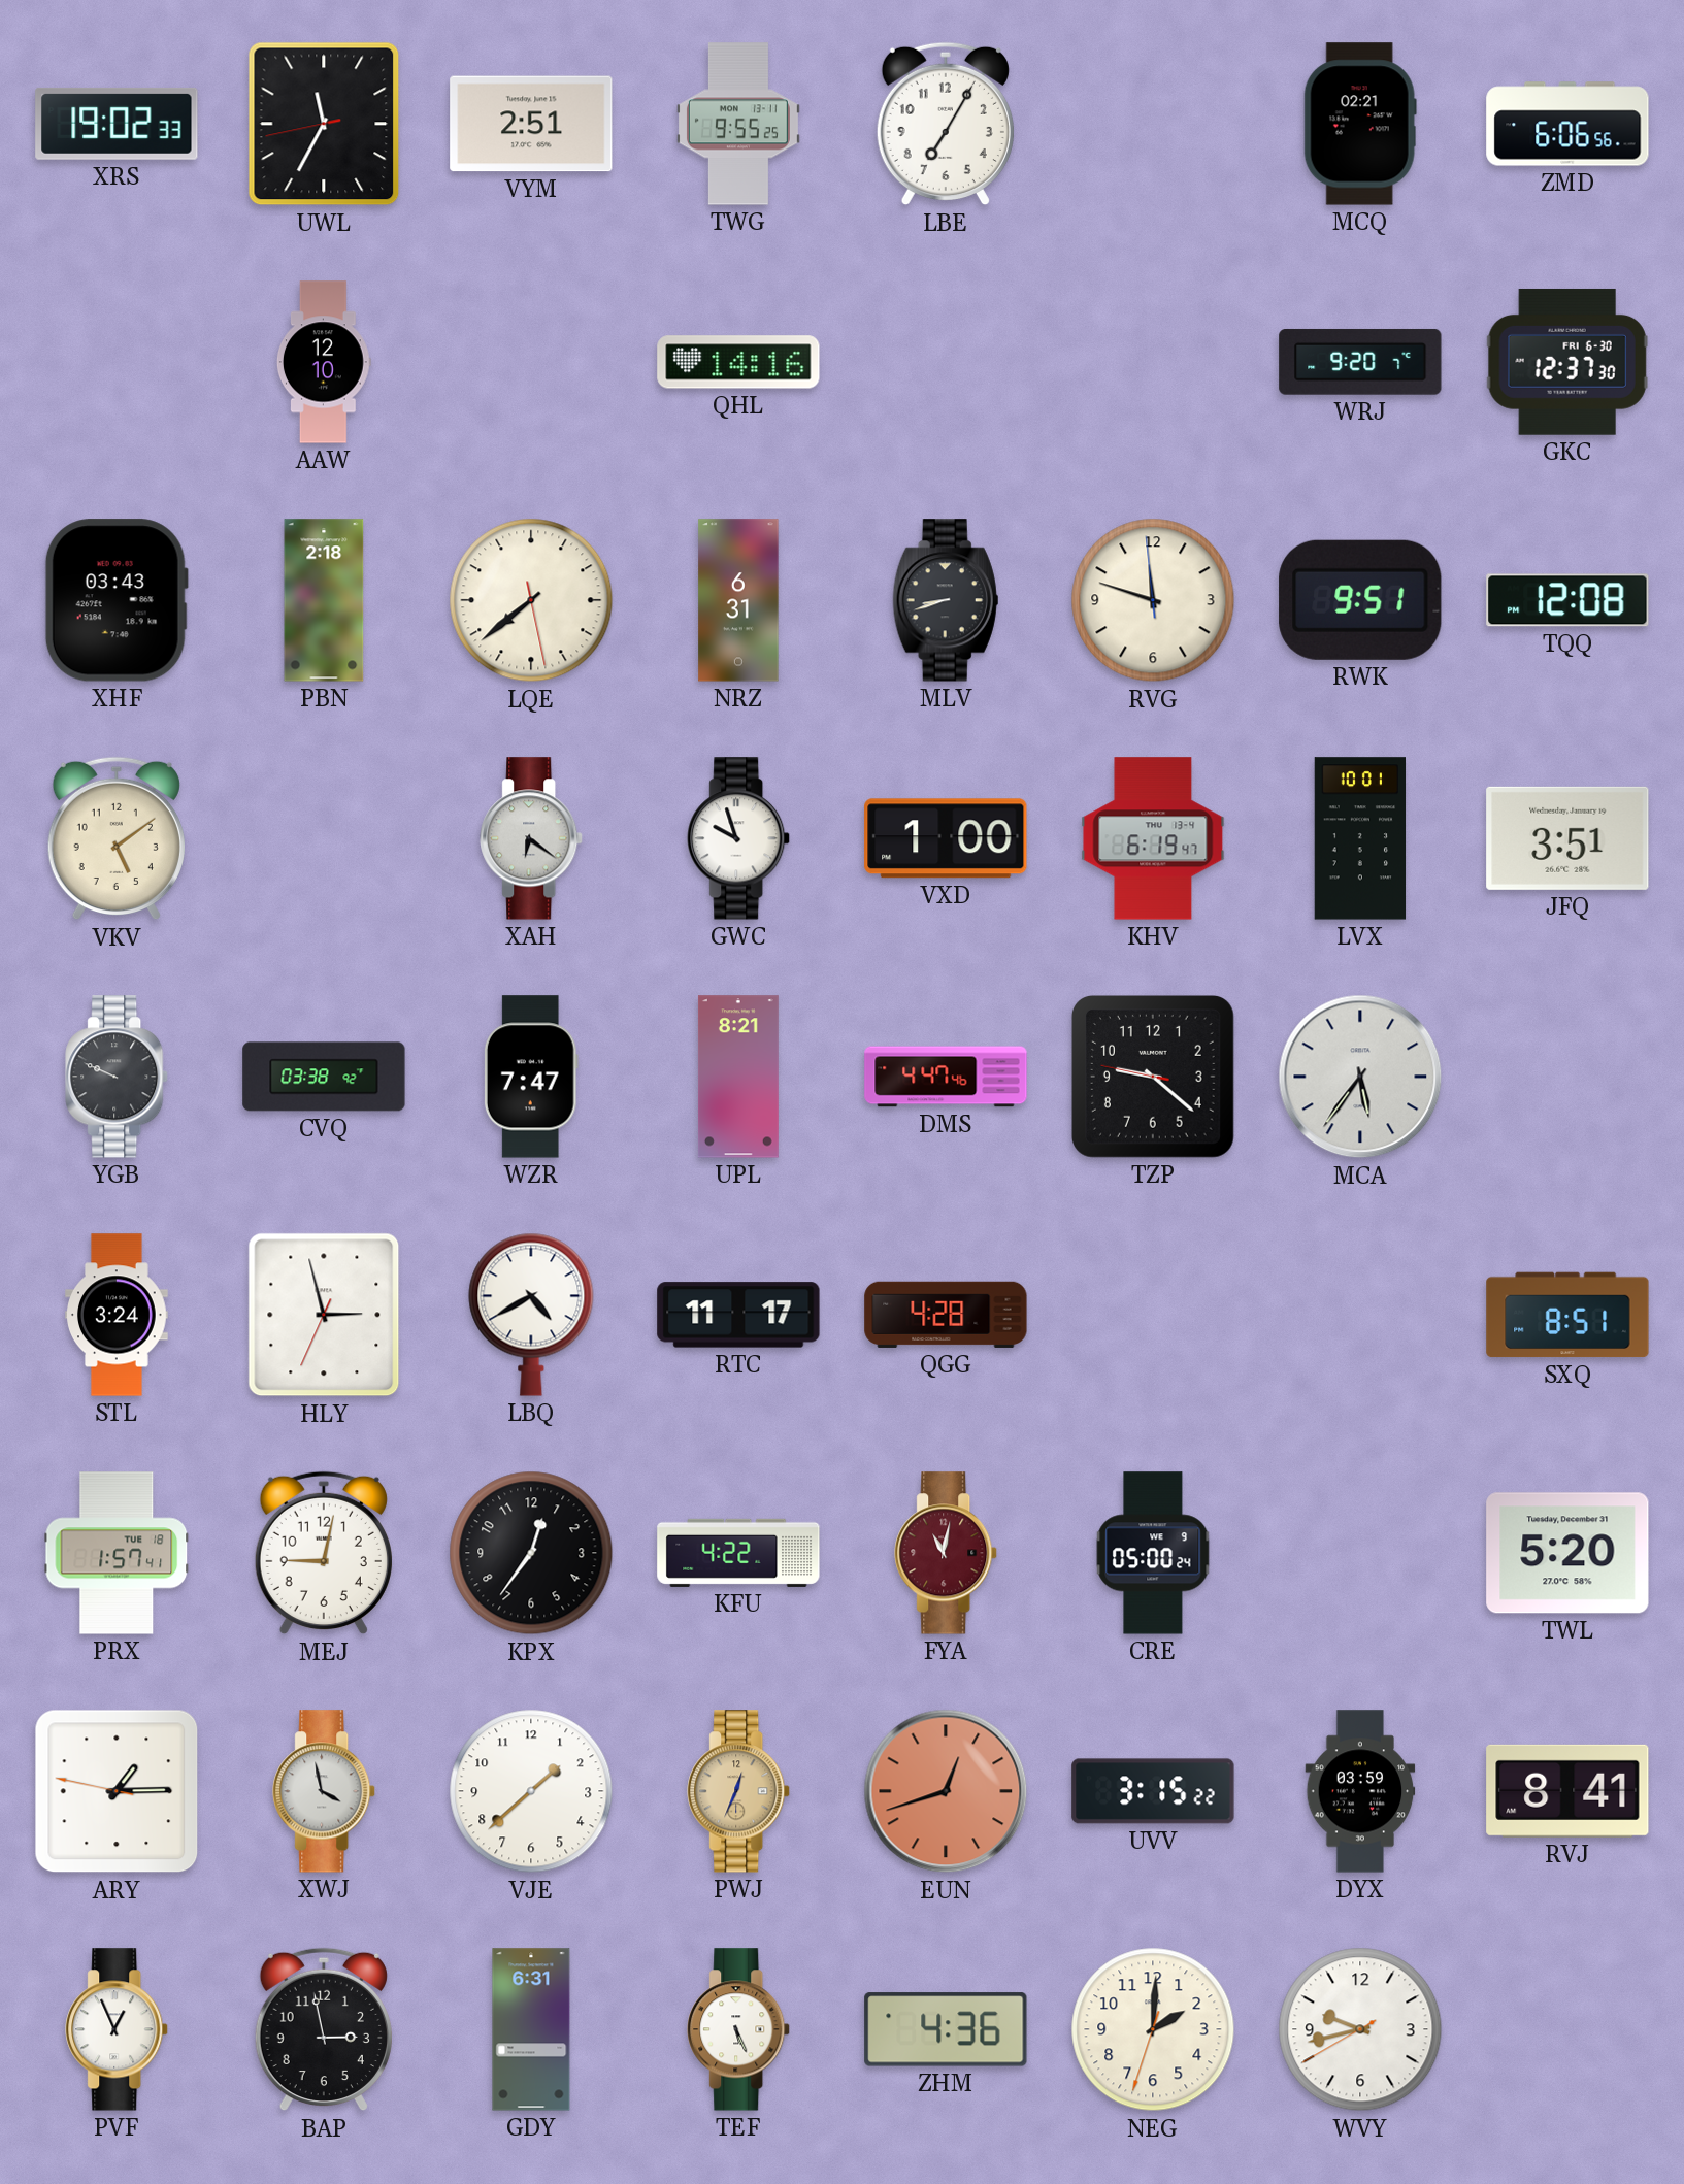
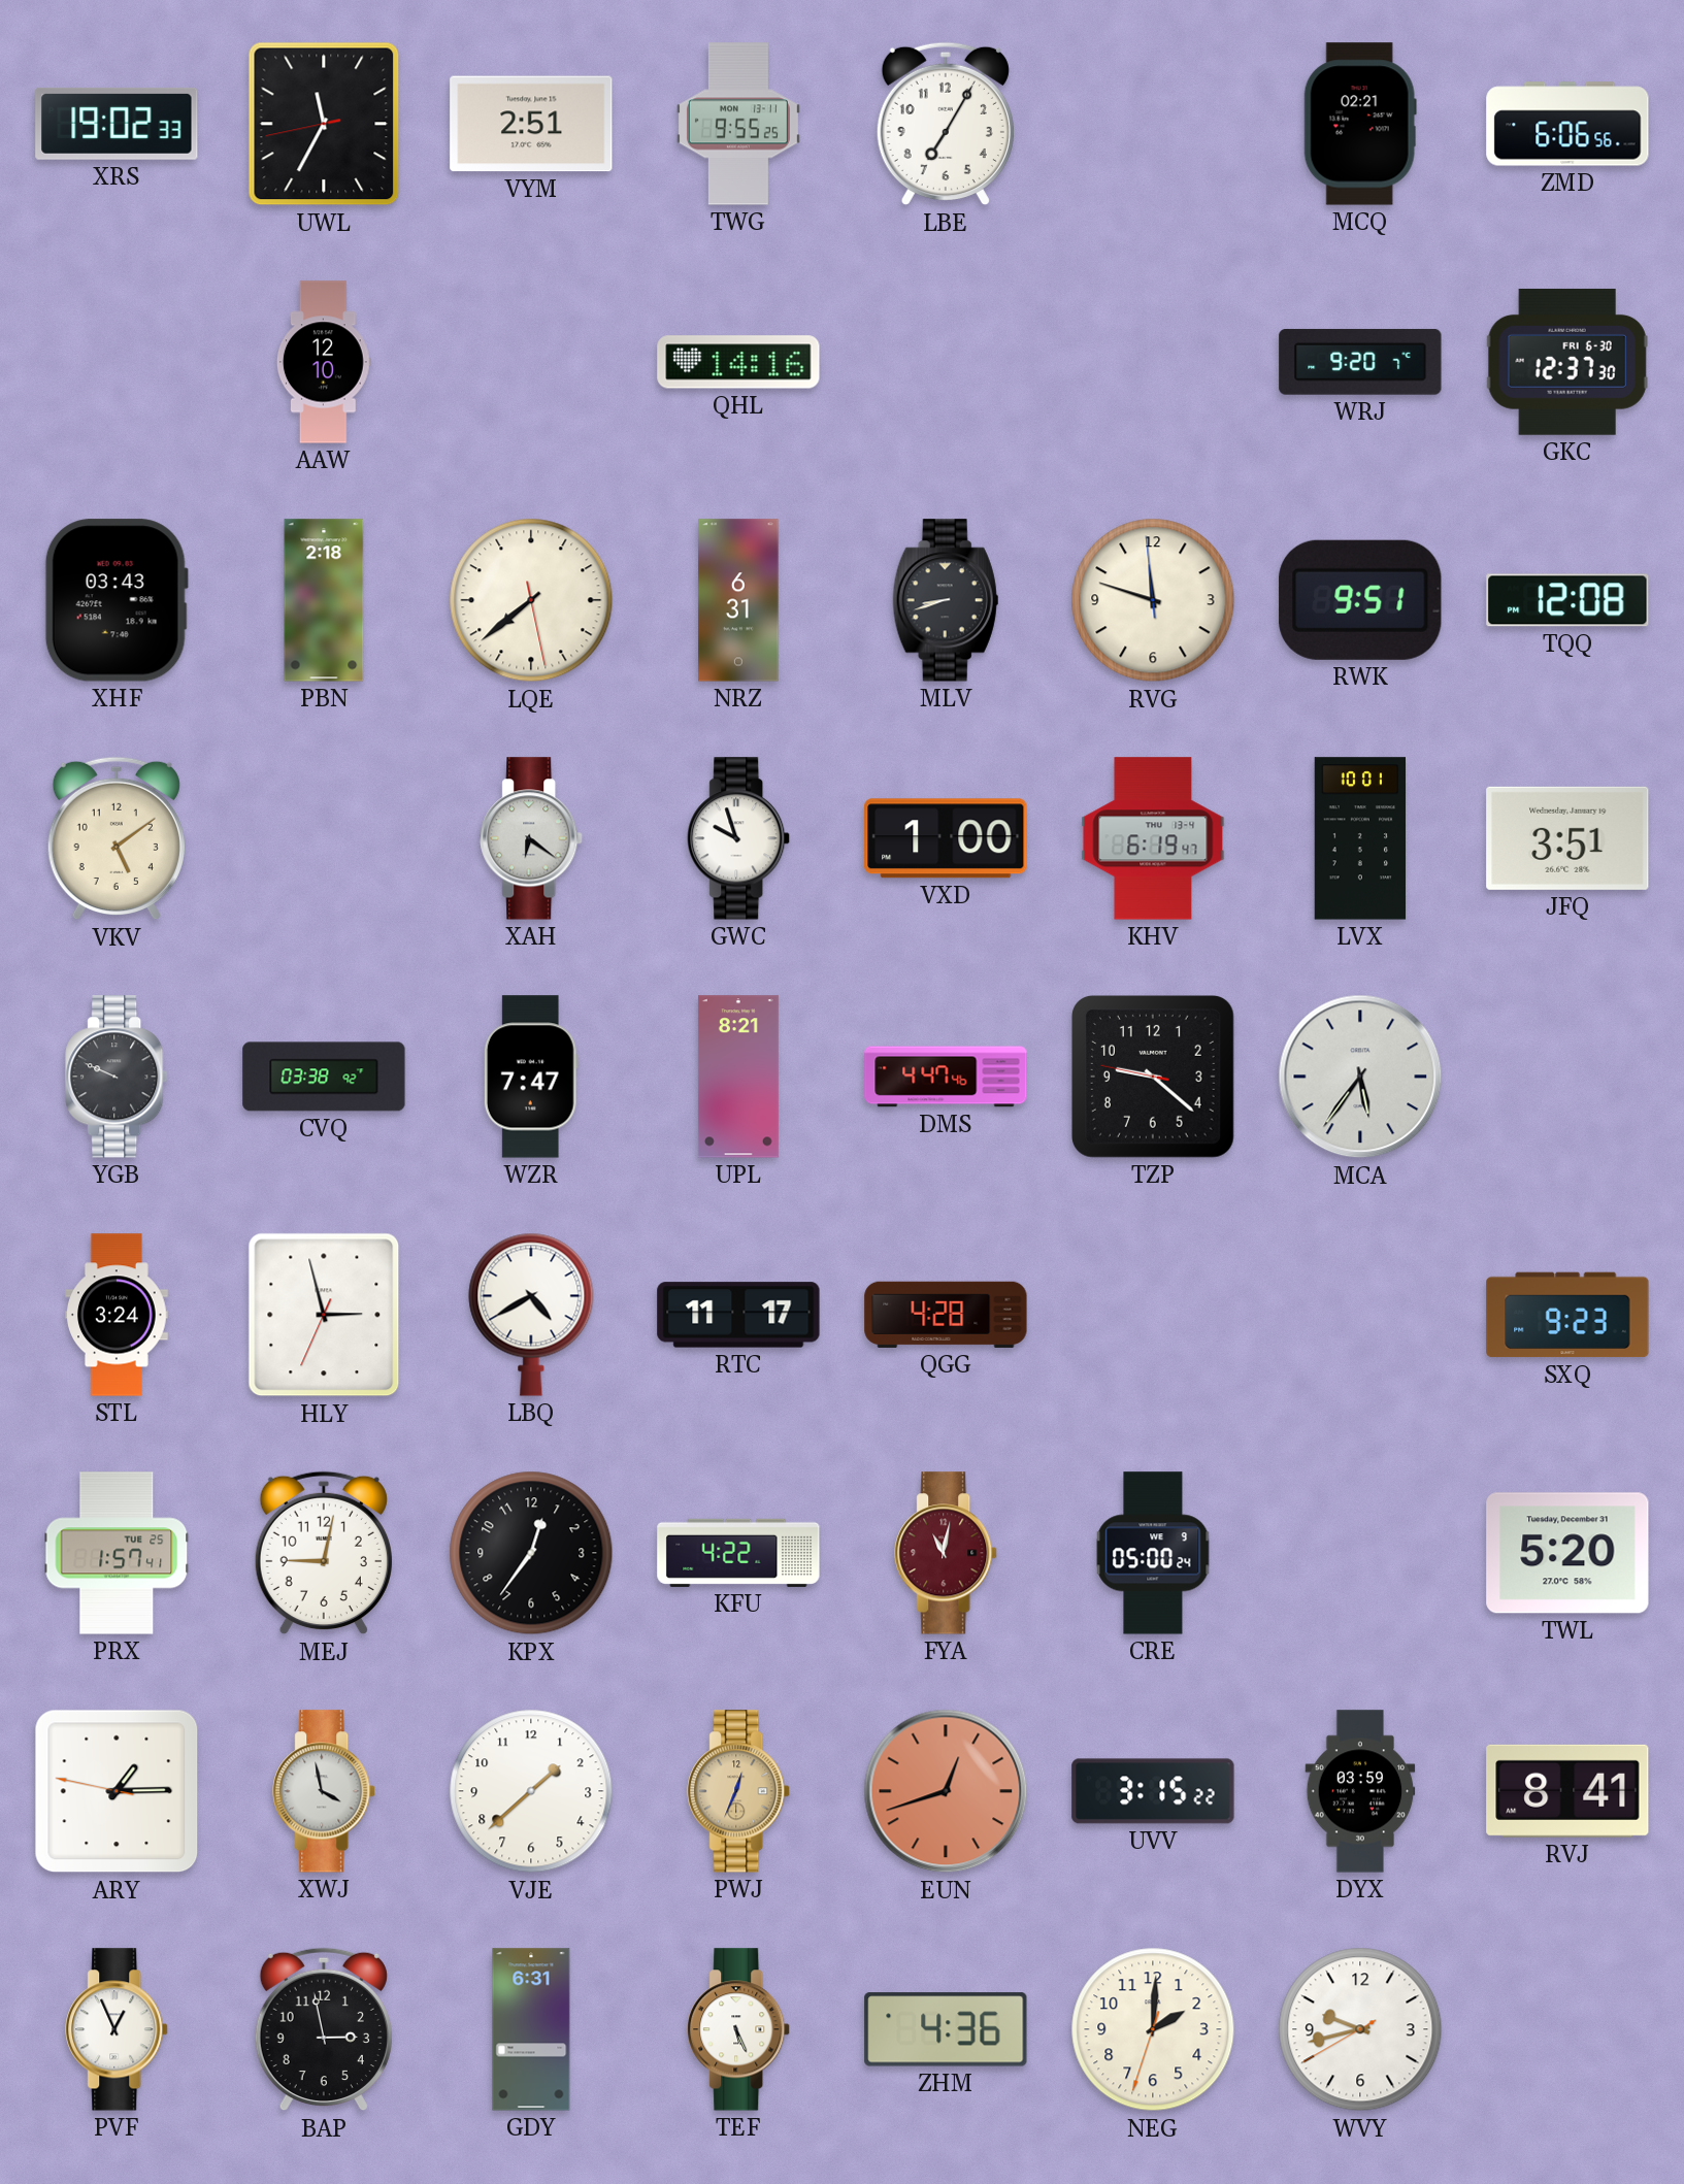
SXQ: 8:51 -> 9:23 (1567, 1315)
PRX date: TUE 18 -> TUE 25 (117, 1553)
